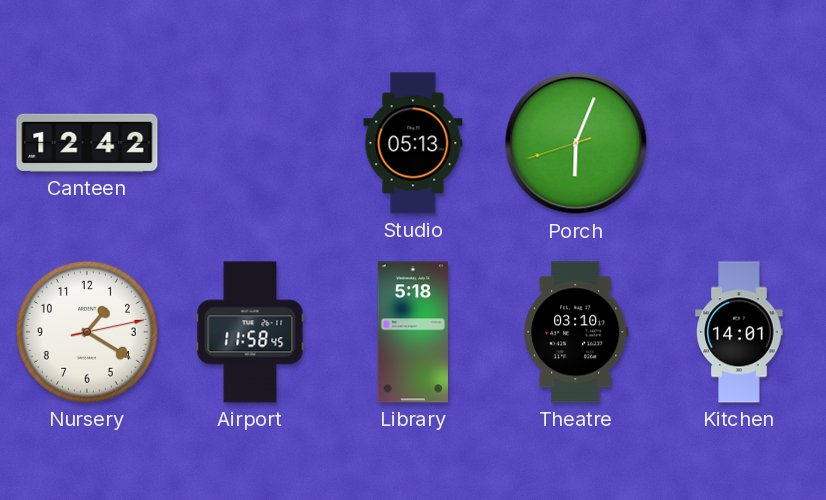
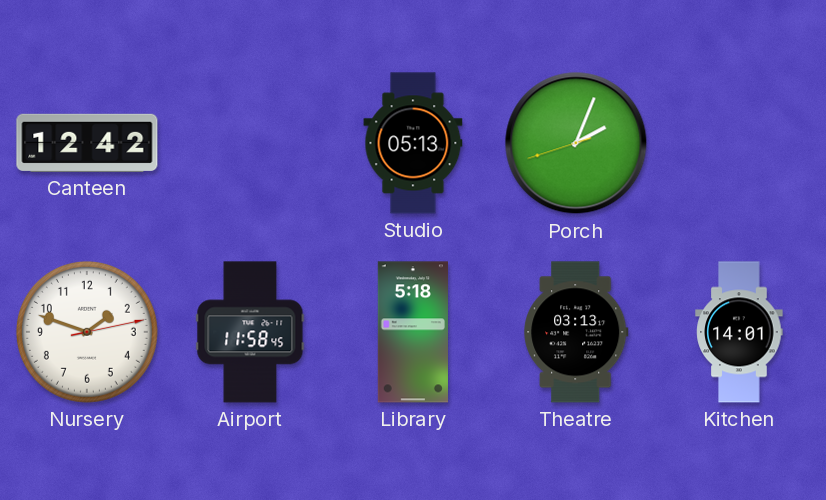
Porch: 6:03 -> 2:03 (576, 143)
Nursery: 1:20 -> 1:48 (87, 332)
Theatre: 03:10 -> 03:13 (576, 332)
